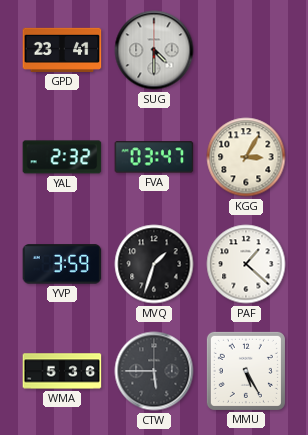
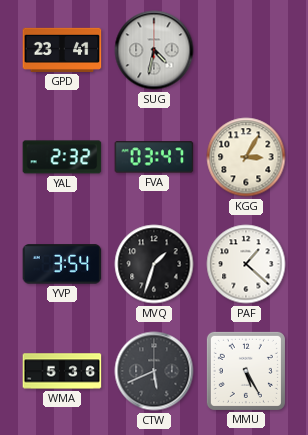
SUG: 4:30 -> 4:32 (154, 50)
YVP: 3:59 -> 3:54 (62, 264)
CTW: 5:45 -> 5:41 (154, 371)
